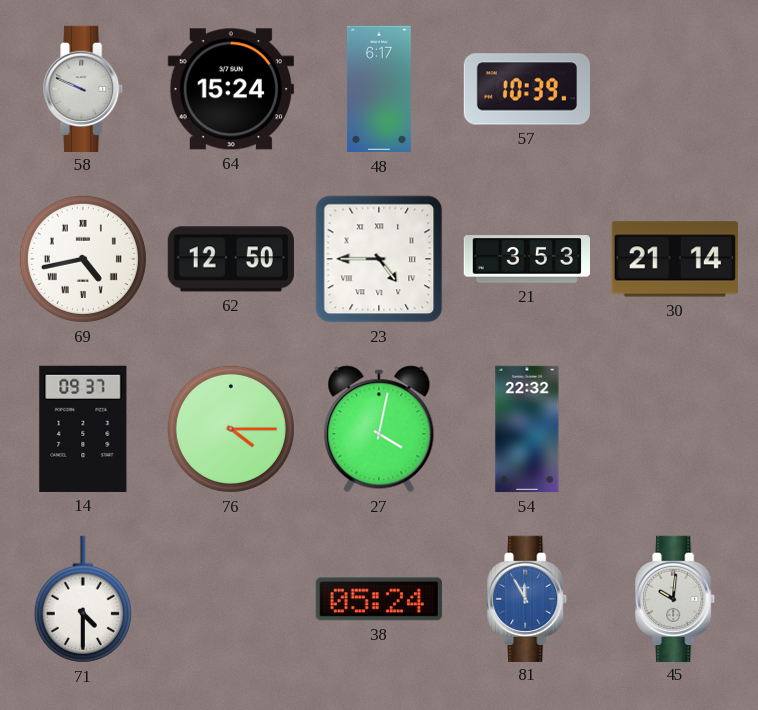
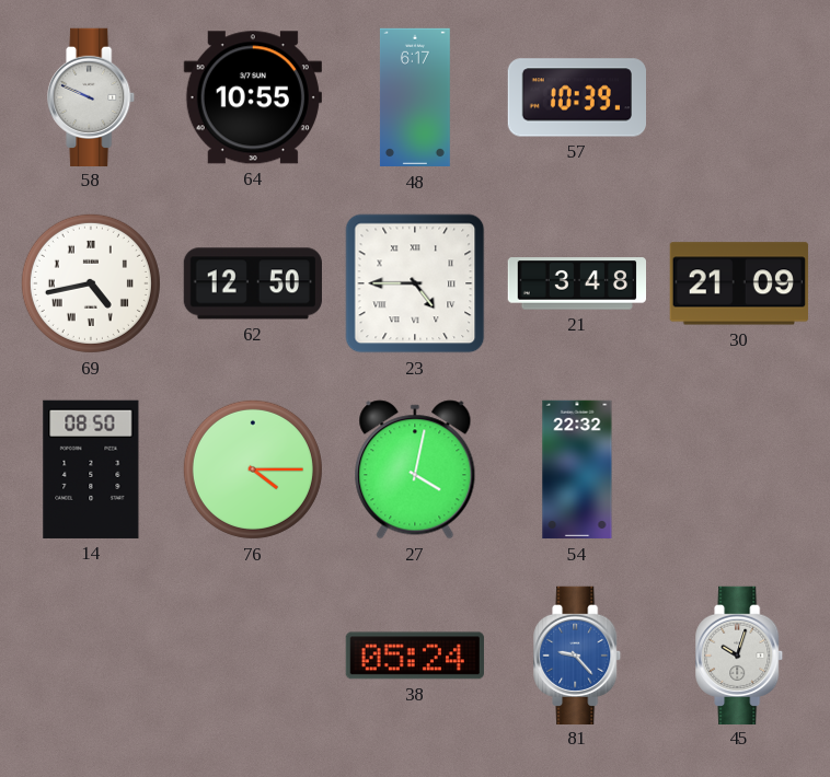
64: 15:24 -> 10:55 (253, 97)
21: 3:53 -> 3:48 (576, 283)
30: 21:14 -> 21:09 (739, 283)
14: 09:37 -> 08:50 (91, 469)
71: 4:30 -> none (83, 599)
81: 11:55 -> 9:23 (578, 654)
45: 10:01 -> 10:03 (740, 654)
